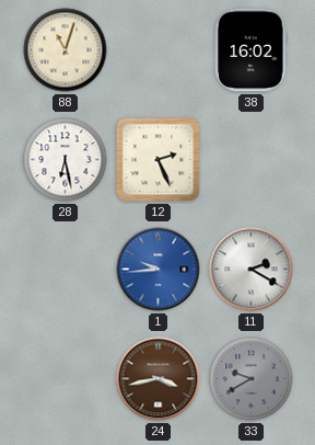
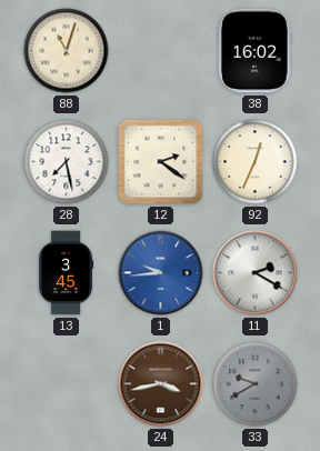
28: 6:28 -> 7:28 (67, 162)
12: 2:26 -> 2:21 (161, 162)
92: none -> 12:34 (256, 162)
13: none -> 3:45 (67, 273)
